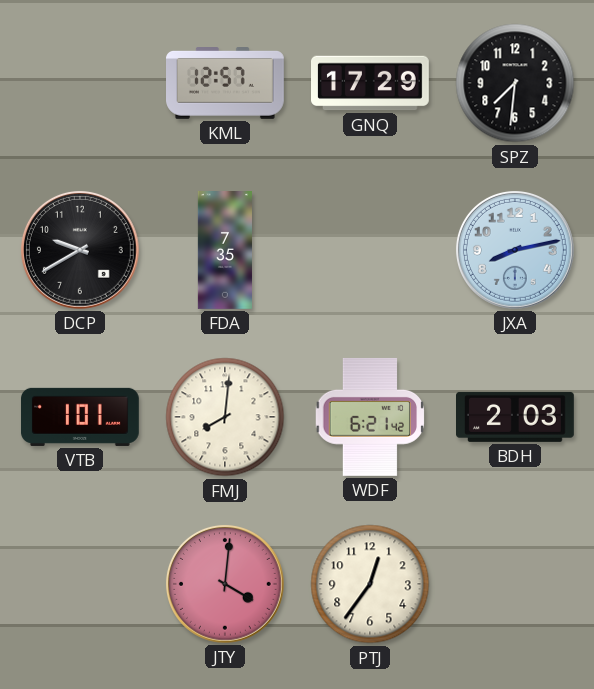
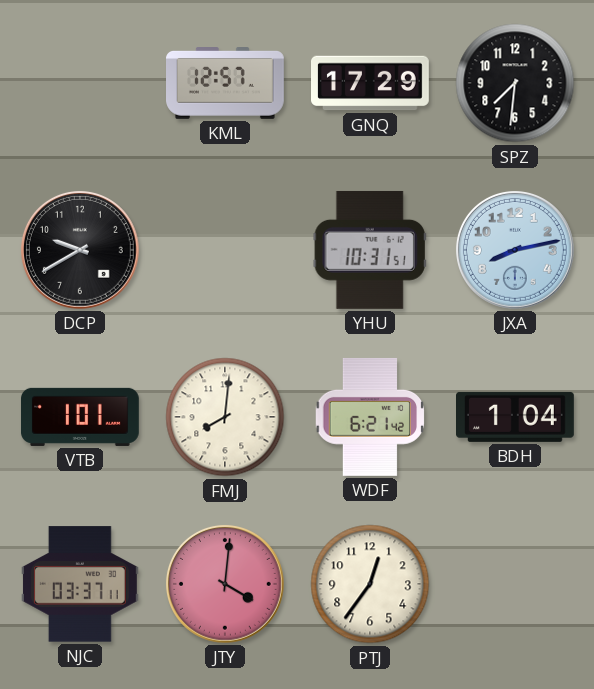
FDA: 7:35 -> none (225, 251)
YHU: none -> 10:31 (370, 250)
BDH: 2:03 -> 1:04 (516, 417)
NJC: none -> 03:37 (80, 584)
